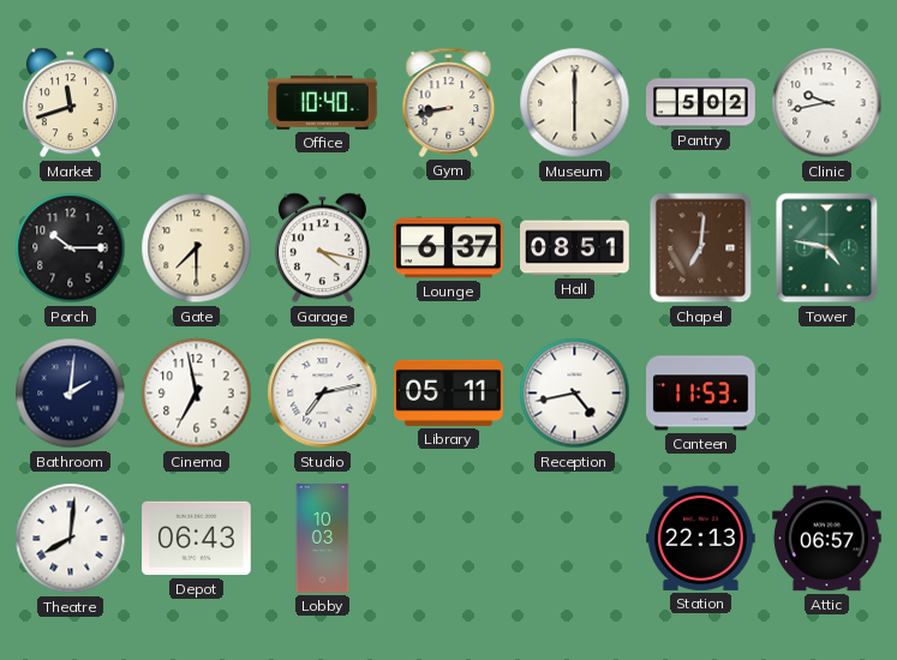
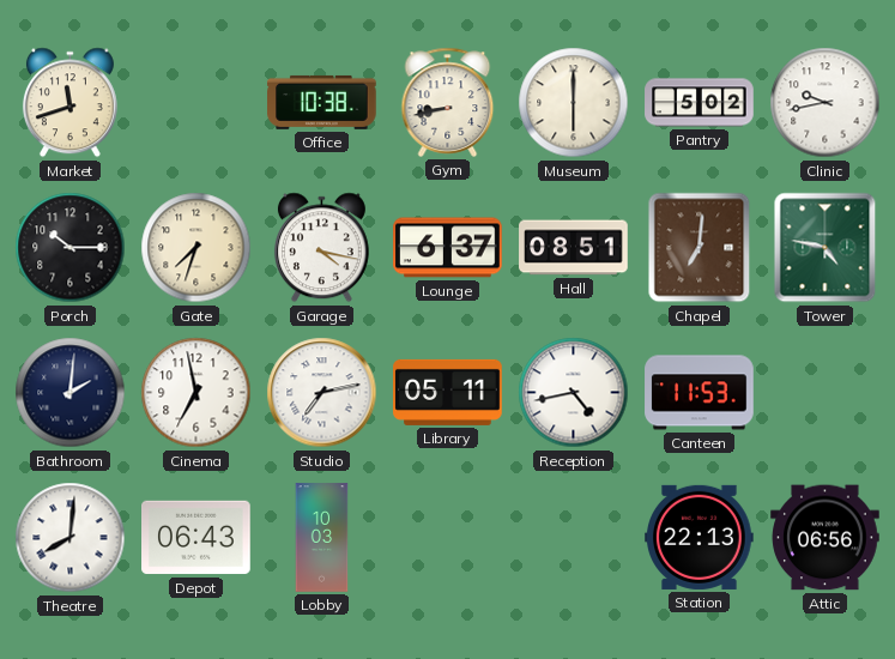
Office: 10:40 -> 10:38 (322, 102)
Gate: 7:30 -> 7:33 (196, 248)
Attic: 06:57 -> 06:56 (826, 538)
